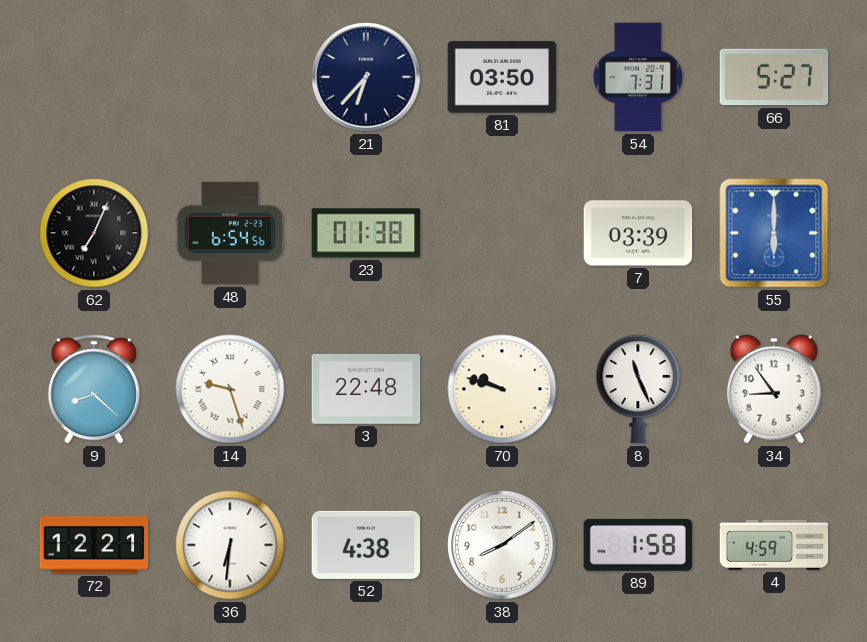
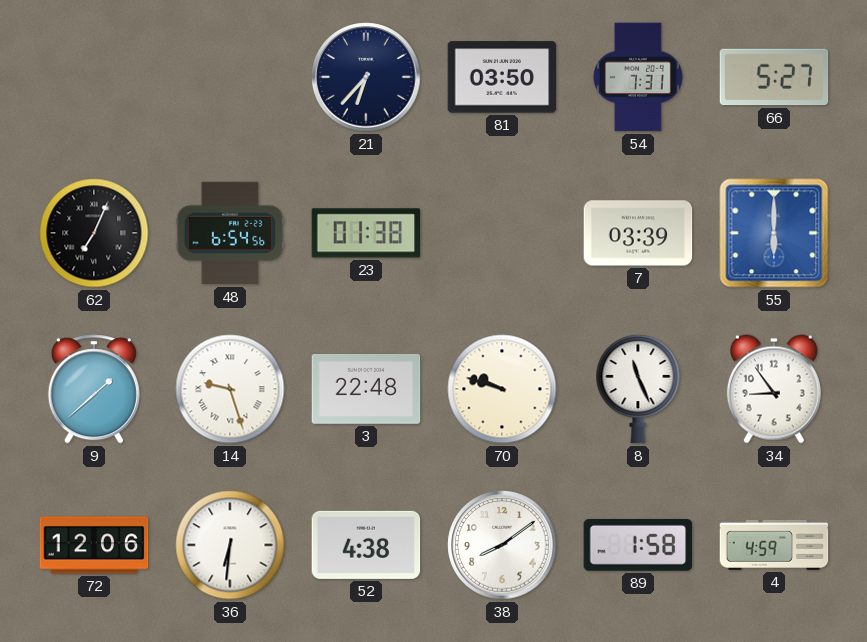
9: 8:22 -> 1:38 (94, 389)
72: 12:21 -> 12:06 (94, 545)
